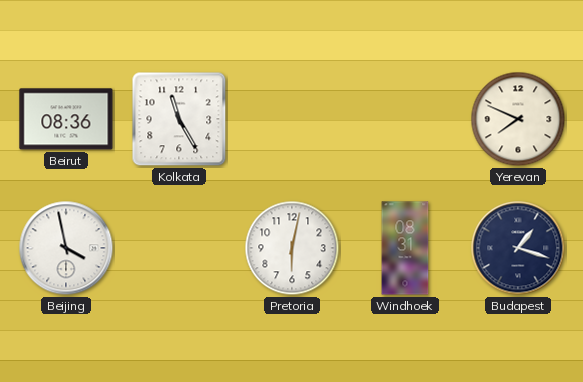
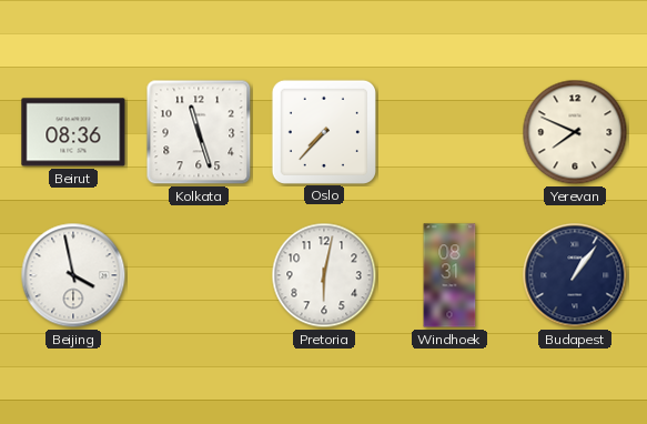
Kolkata: 11:25 -> 11:27 (199, 132)
Oslo: none -> 7:37 (323, 131)
Budapest: 1:18 -> 1:06 (575, 275)
